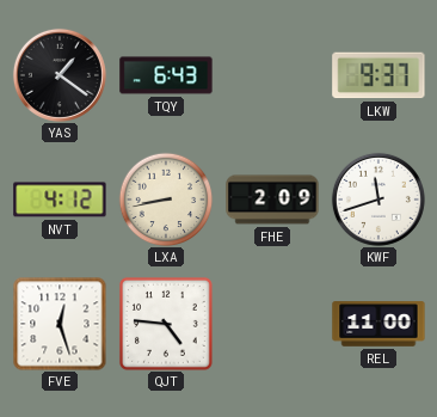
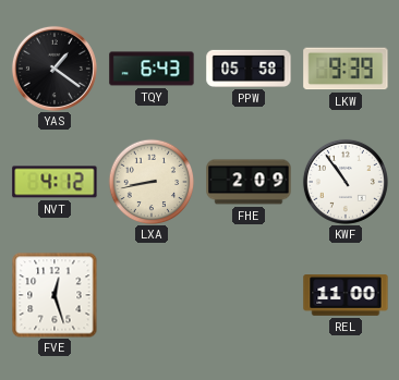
PPW: none -> 05:58 (249, 69)
LKW: 9:37 -> 9:39 (346, 69)
KWF: 11:42 -> 10:54 (346, 182)
QJT: 4:46 -> none (166, 324)
